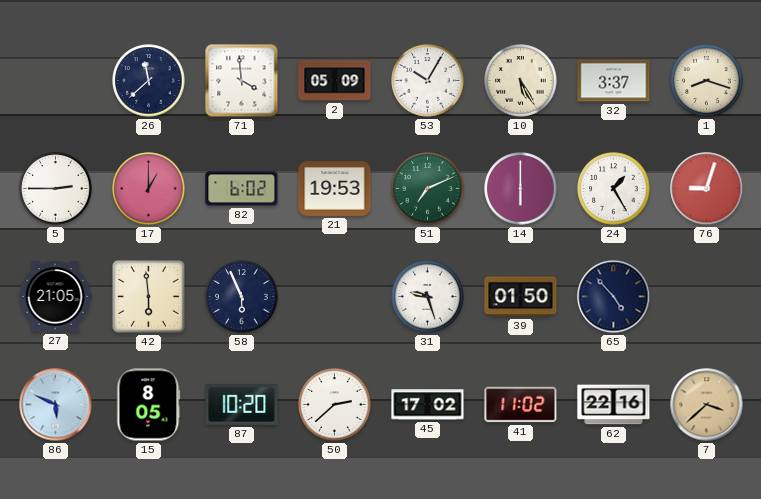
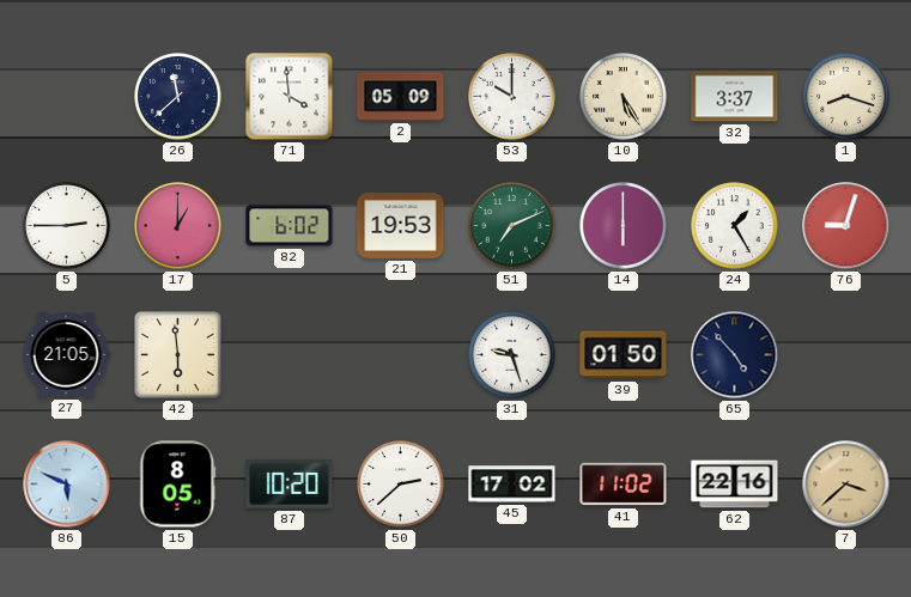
53: 10:05 -> 10:00 (512, 97)
58: 5:56 -> none (242, 297)
